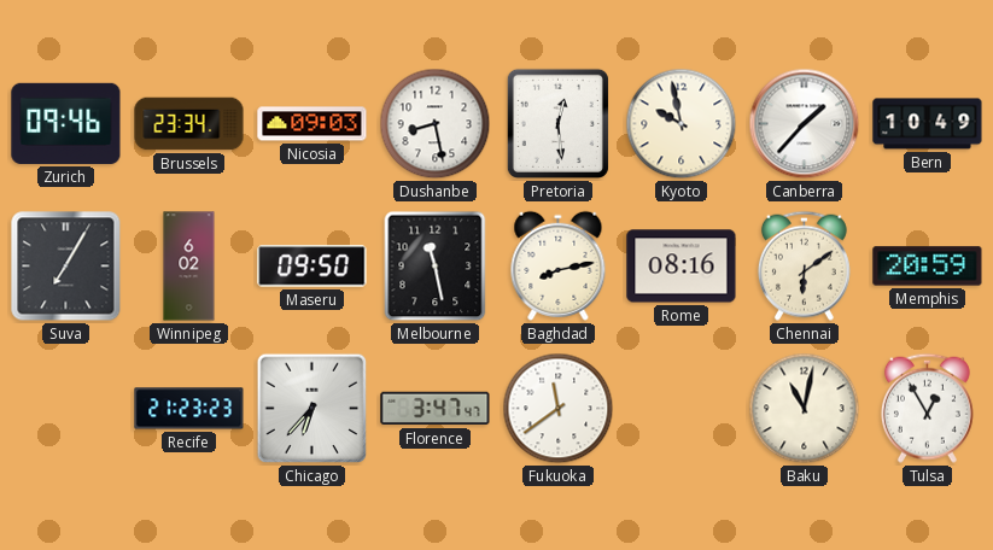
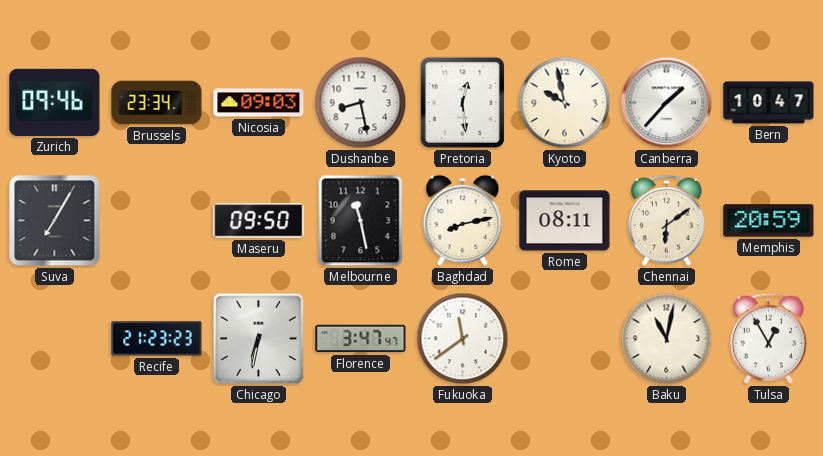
Bern: 10:49 -> 10:47 (769, 103)
Winnipeg: 6:02 -> none (189, 267)
Rome: 08:16 -> 08:11 (565, 221)
Chicago: 6:37 -> 6:32 (259, 339)
